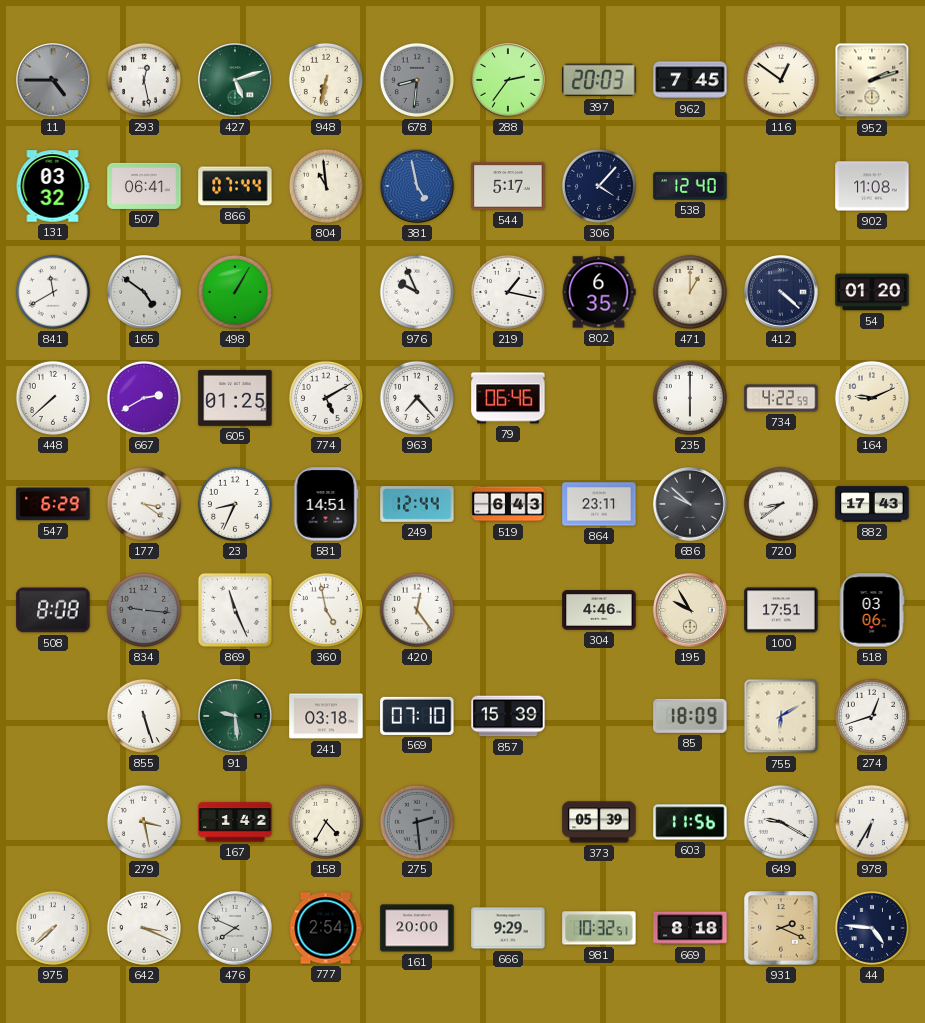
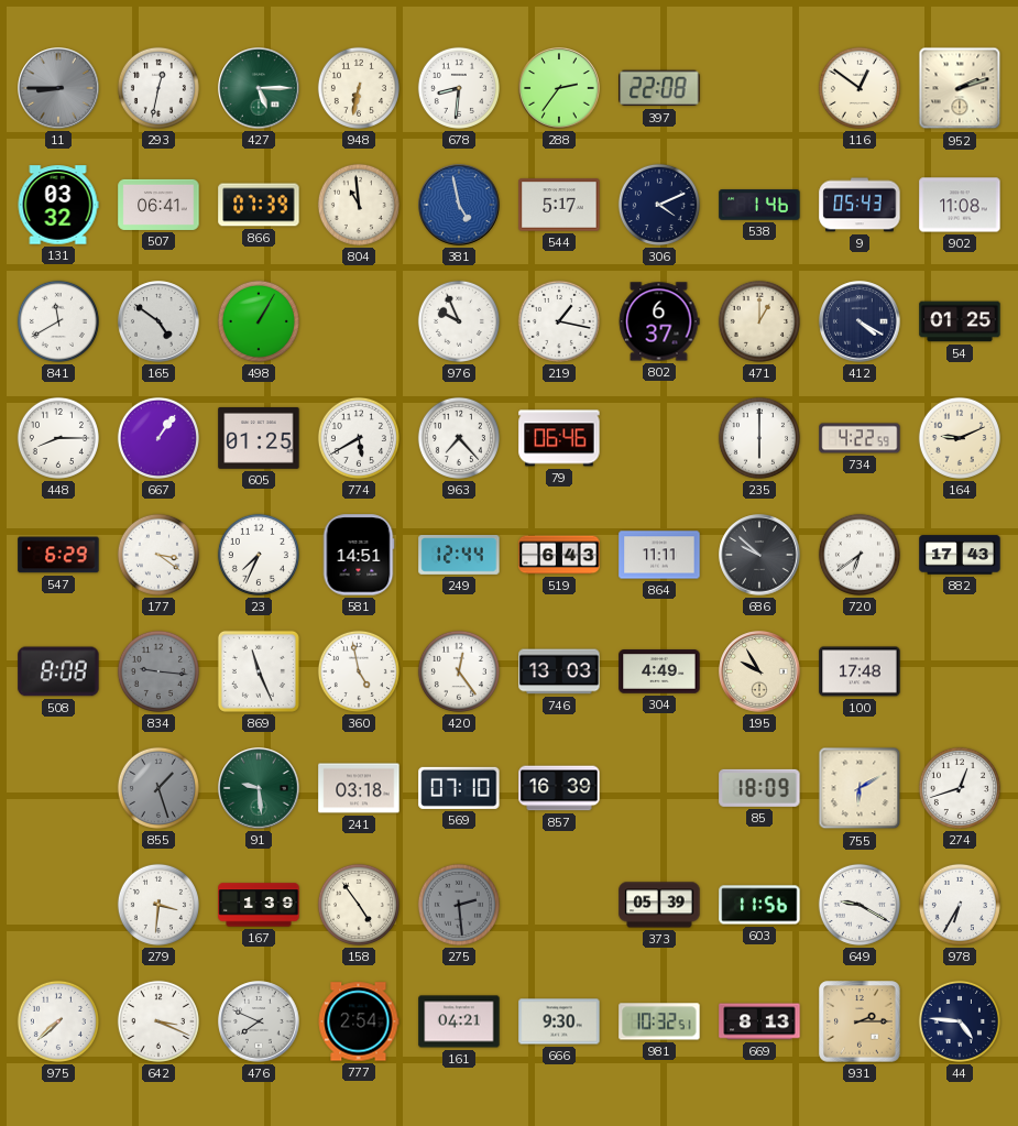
11: 4:45 -> 8:45 (58, 88)
293: 12:28 -> 12:32 (158, 88)
427: 5:12 -> 5:15 (259, 88)
678 dial: grey -> white (459, 88)
397: 20:03 -> 22:08 (659, 88)
962: 7:45 -> none (690, 80)
866: 07:44 -> 07:39 (259, 205)
306: 4:07 -> 4:11 (659, 205)
538: 12:40 -> 1:46 (759, 205)
9: none -> 05:43 (860, 205)
802: 6:35 -> 6:37 (659, 321)
412: 4:22 -> 4:20 (860, 321)
54: 01:20 -> 01:25 (960, 321)
448: 7:38 -> 8:15 (58, 438)
667: 2:40 -> 1:06 (158, 438)
774: 5:10 -> 5:40 (359, 438)
23: 8:34 -> 7:34 (259, 555)
864: 23:11 -> 11:11 (659, 555)
720: 8:39 -> 6:39 (860, 555)
746: none -> 13:03 (559, 671)
304: 4:46 -> 4:49 (659, 671)
100: 17:51 -> 17:48 (860, 671)
518: 03:06 -> none (872, 610)
855: 5:27 -> 1:27 (158, 788)
855 dial: white -> grey (158, 788)
857: 15:39 -> 16:39 (559, 788)
279: 3:28 -> 3:31 (158, 905)
167: 1:42 -> 1:39 (259, 905)
158: 4:35 -> 4:54 (359, 905)
161: 20:00 -> 04:21 (459, 1021)
666: 9:29 -> 9:30 (559, 1021)
669: 8:18 -> 8:13 (759, 1021)
931: 2:19 -> 2:15 (860, 1021)
